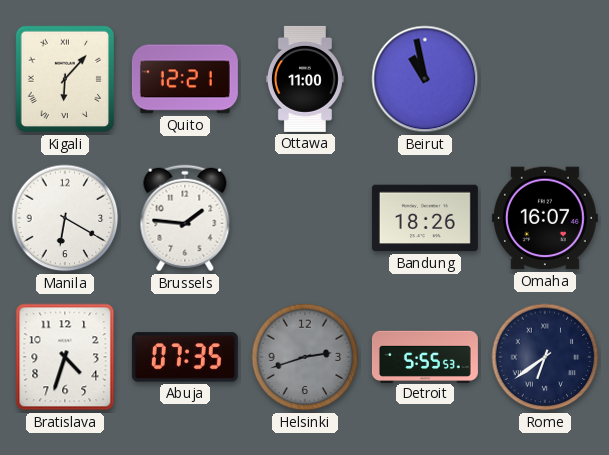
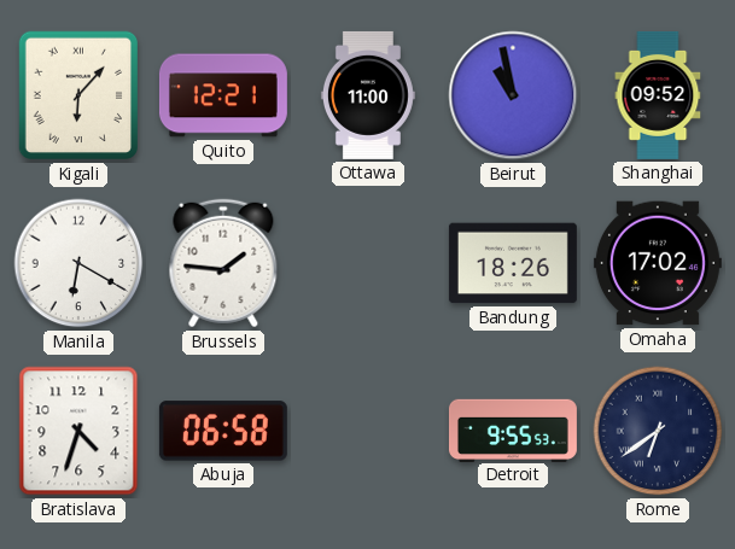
Shanghai: none -> 09:52 (658, 95)
Omaha: 16:07 -> 17:02 (658, 263)
Abuja: 07:35 -> 06:58 (223, 431)
Helsinki: 2:42 -> none (305, 357)
Detroit: 5:55 -> 9:55 (513, 430)
